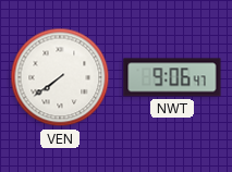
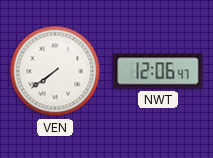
NWT: 9:06 -> 12:06 (158, 71)
